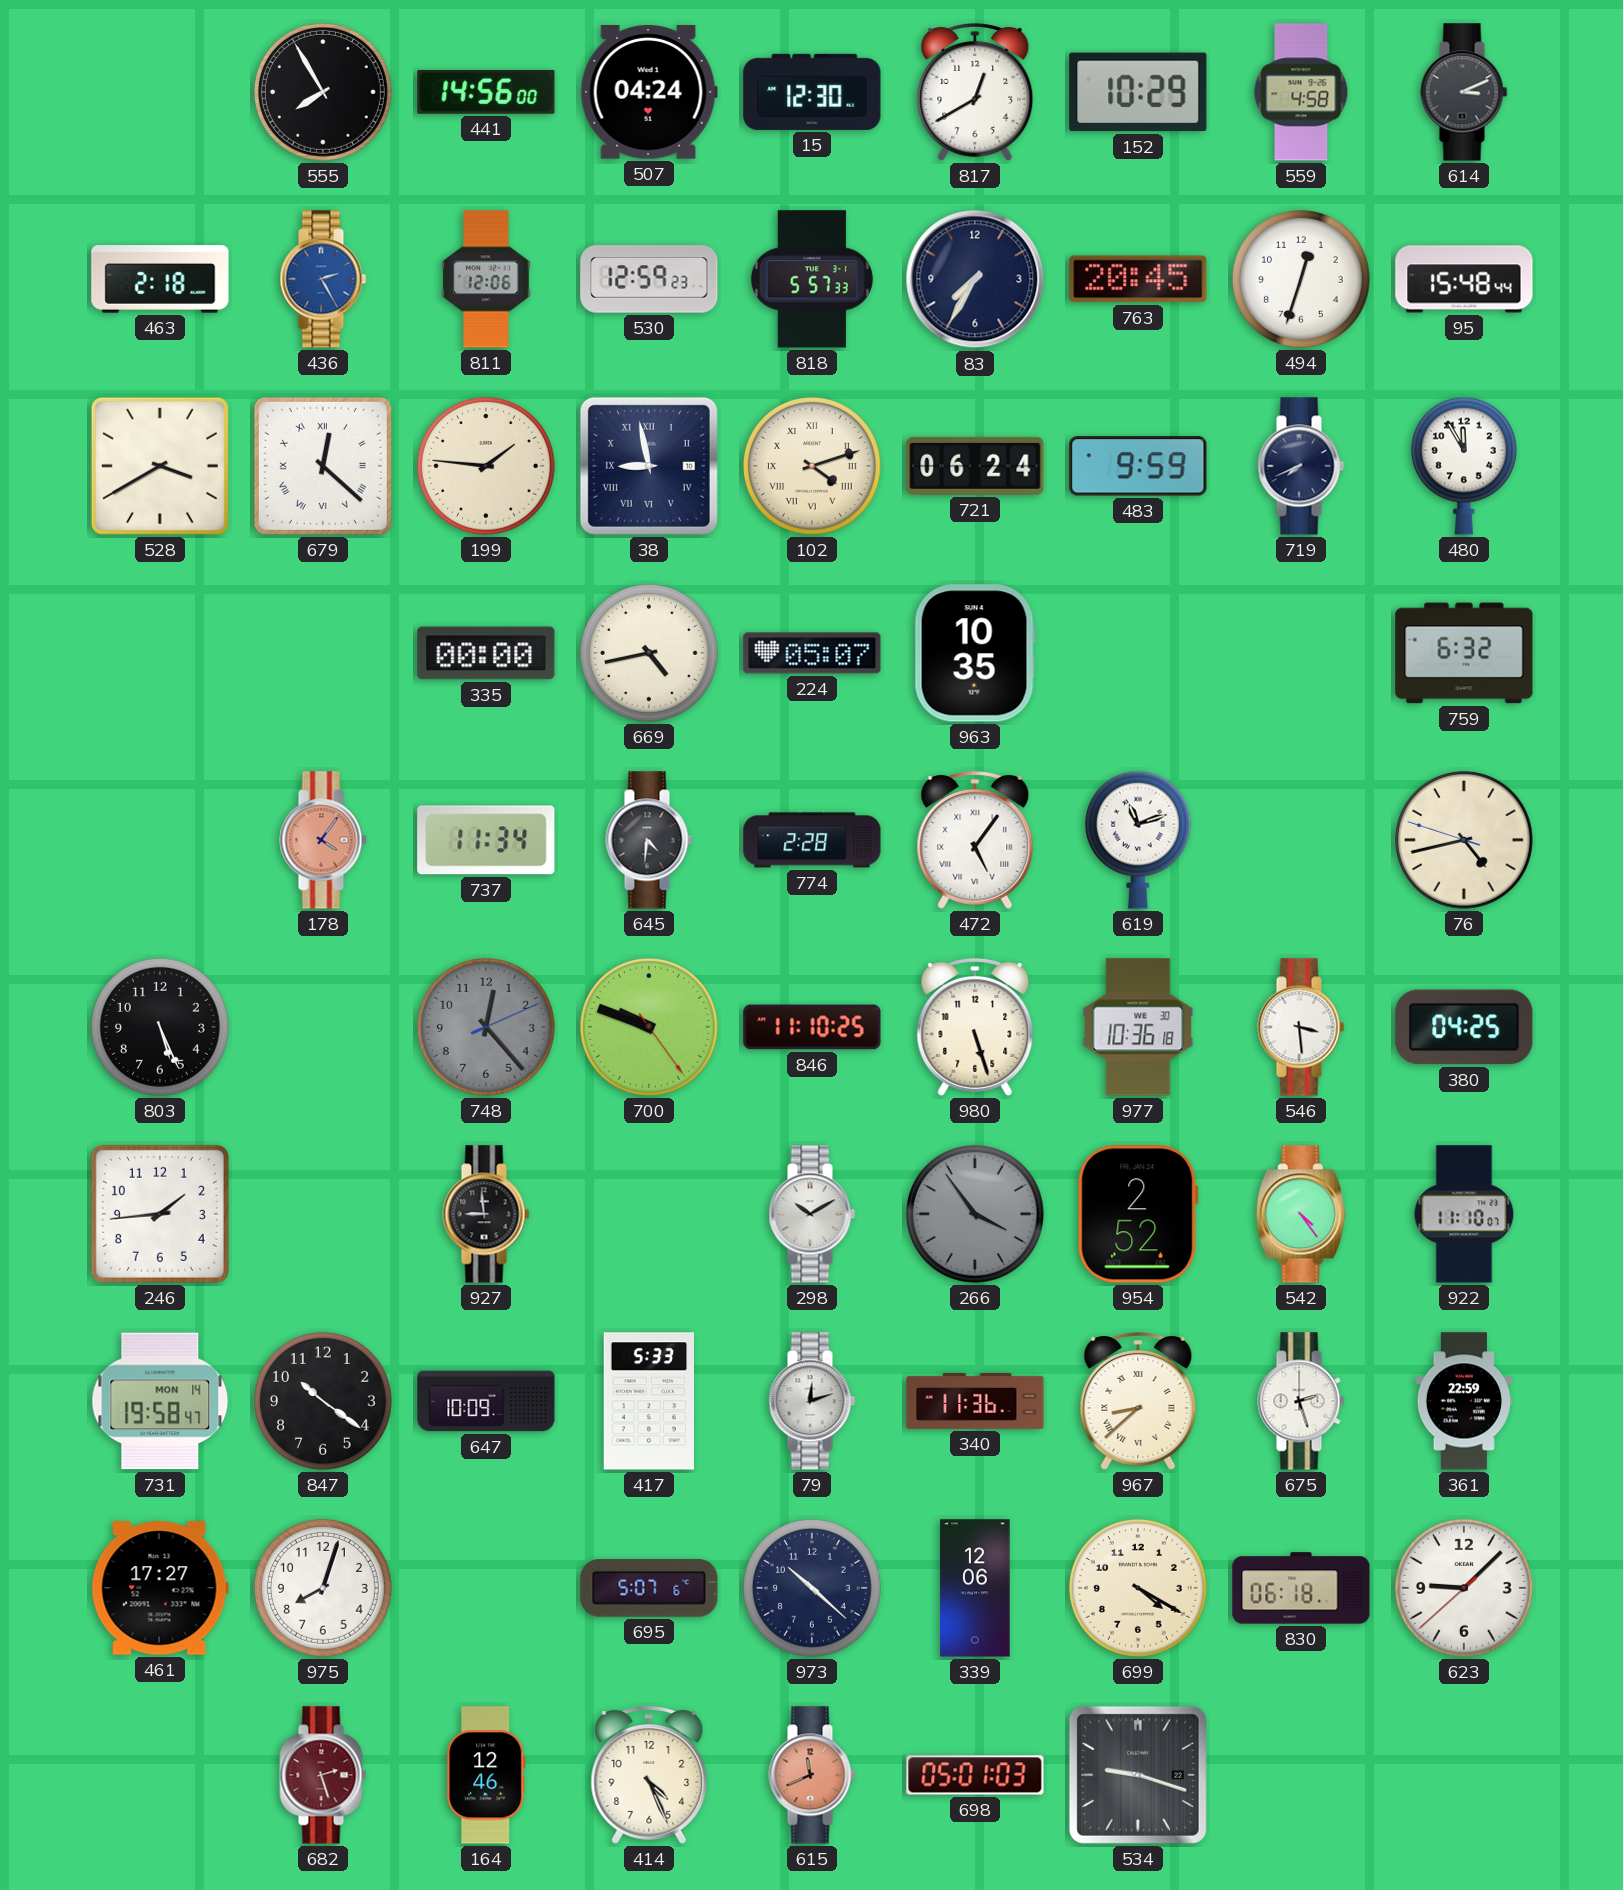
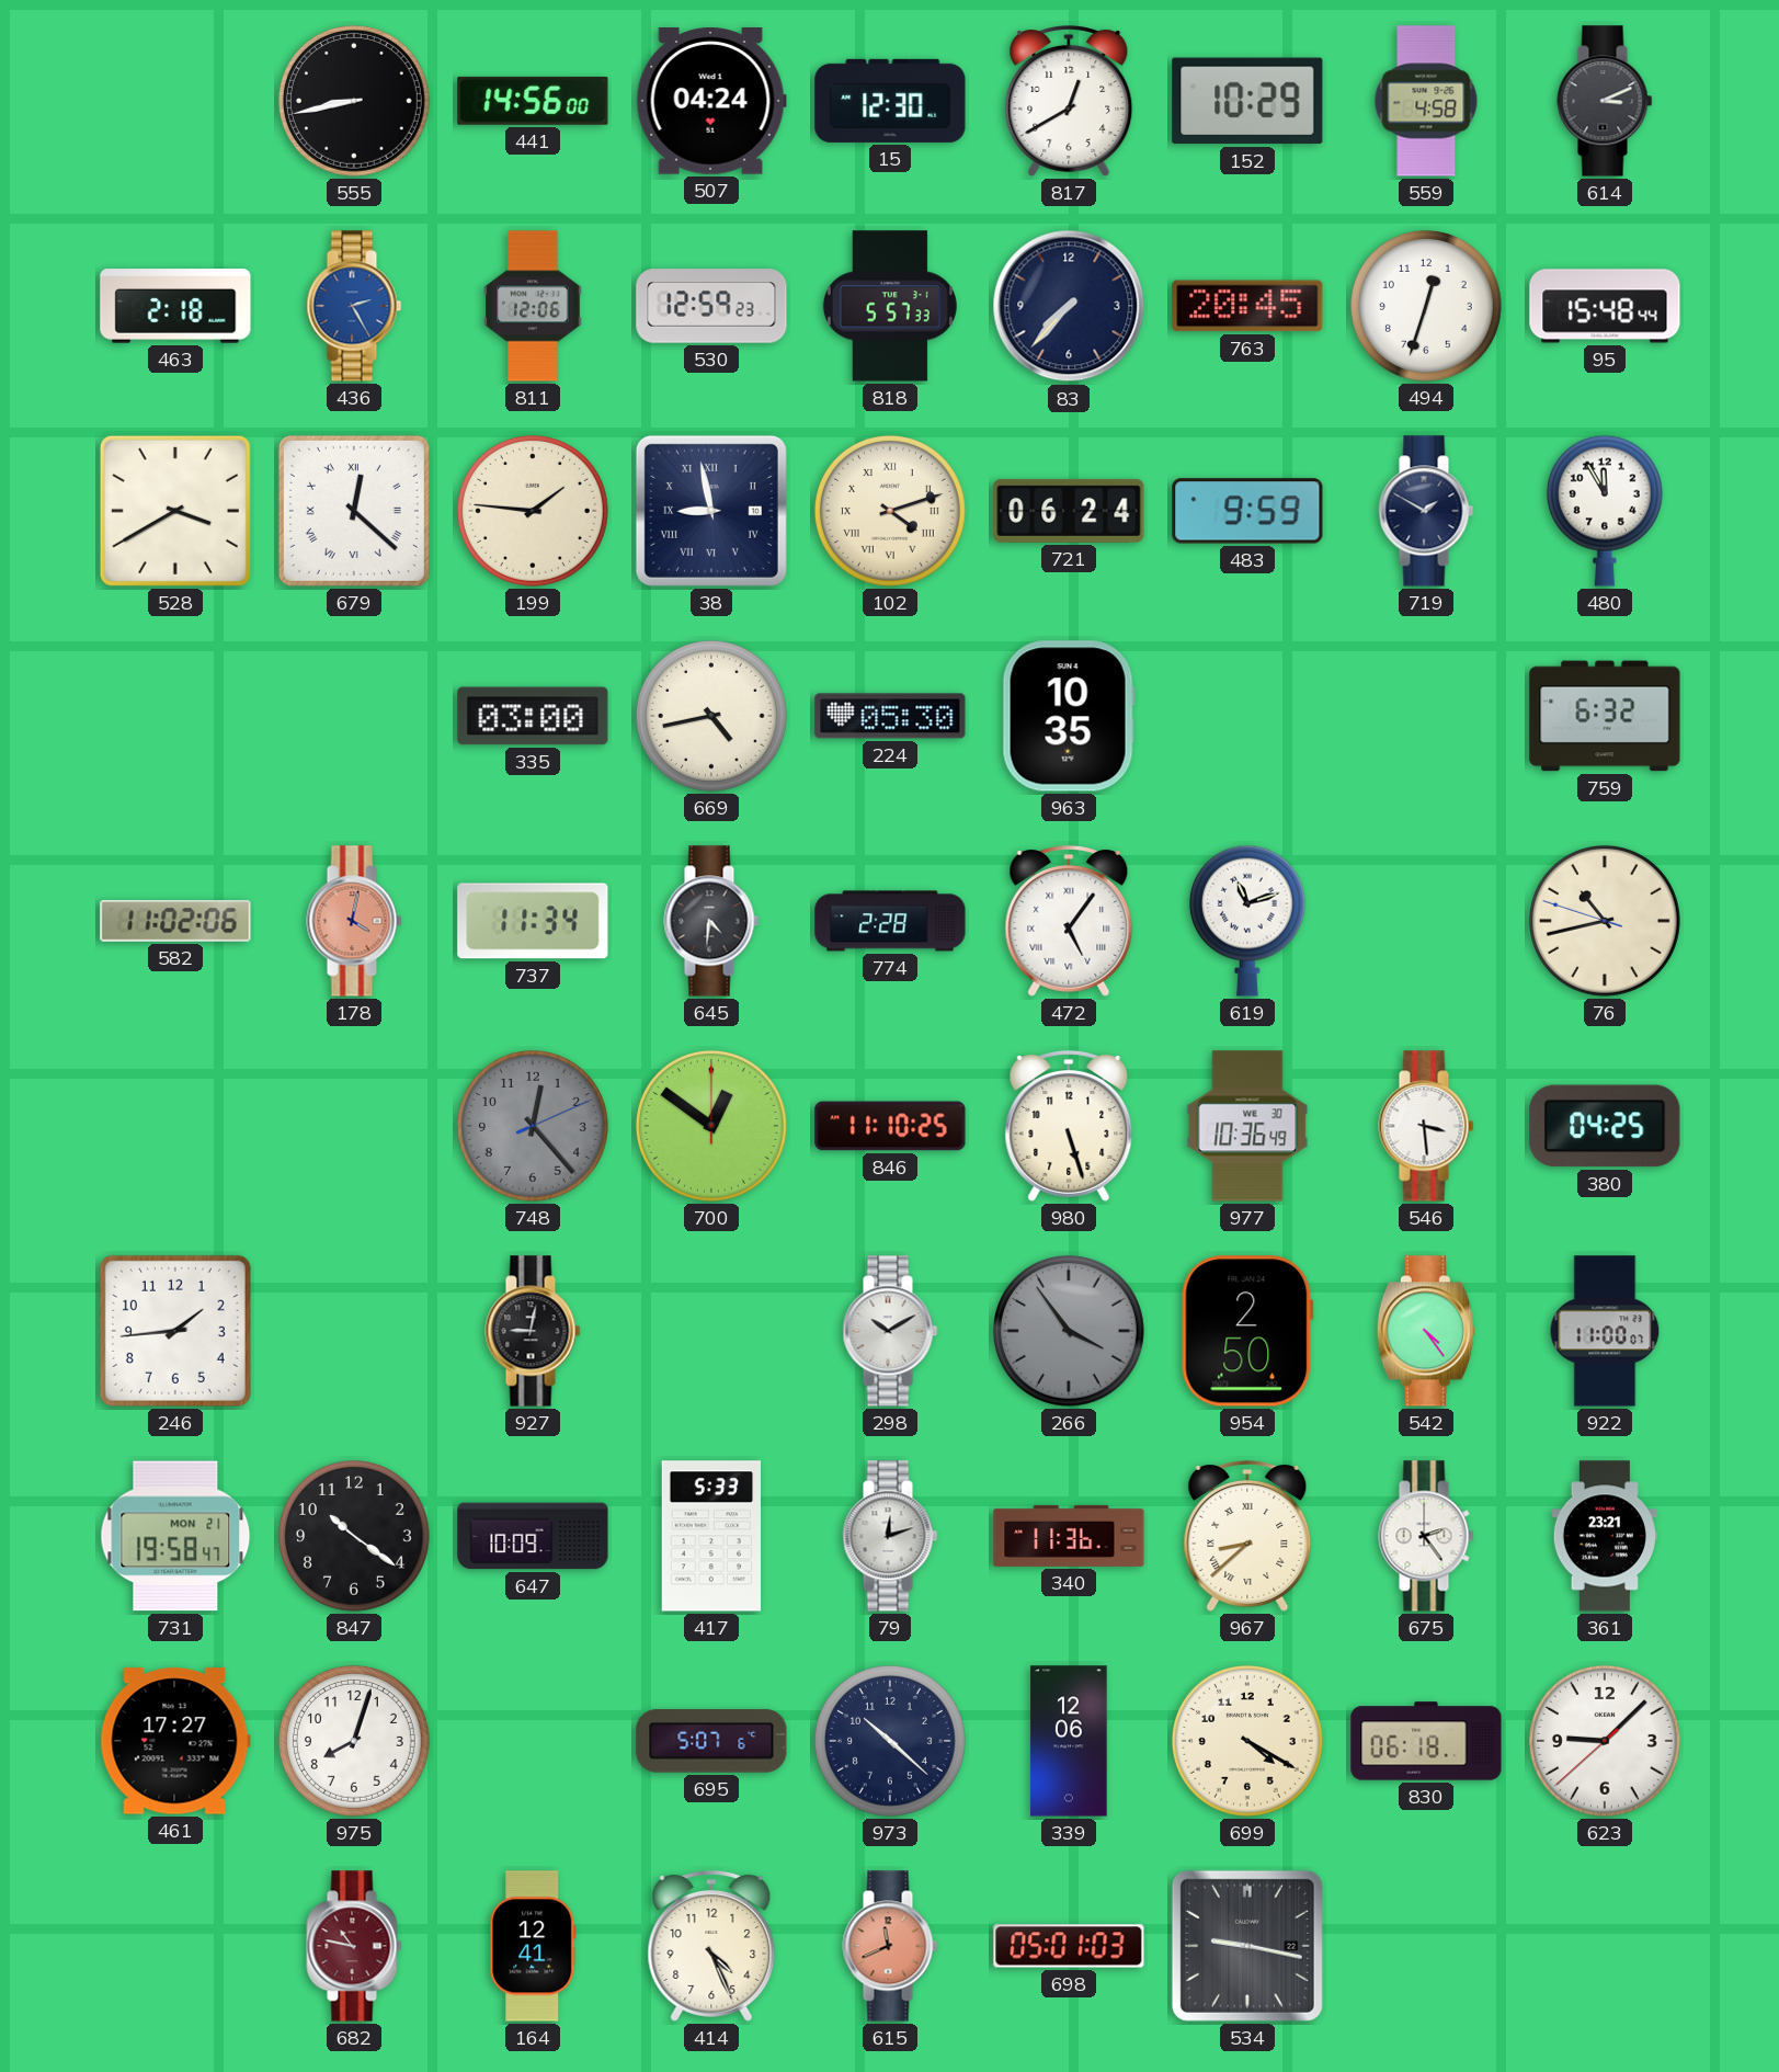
555: 7:55 -> 8:43 (354, 101)
83: 7:35 -> 7:37 (1069, 306)
719: 7:41 -> 1:50 (1426, 511)
335: 00:00 -> 03:00 (533, 716)
224: 05:07 -> 05:30 (890, 716)
582: none -> 11:02 (175, 921)
178: 4:06 -> 4:02 (354, 921)
76: 4:42 -> 10:42 (1605, 921)
803: 5:26 -> none (160, 1027)
700: 9:48 -> 12:51 (711, 1126)
977: 10:36:18 -> 10:36:49 (1247, 1126)
927: 8:59 -> 9:02 (533, 1331)
954: 2:52 -> 2:50 (1247, 1331)
922: 11:10 -> 11:00 (1605, 1331)
731 date: MON 14 -> MON 21 (175, 1536)
675: 2:27 -> 2:24 (1426, 1536)
361: 22:59 -> 23:21 (1604, 1536)
682: 2:27 -> 10:47 (354, 1946)
164: 12:46 -> 12:41 (533, 1946)
534: 9:18 -> 9:17 (1247, 1946)
